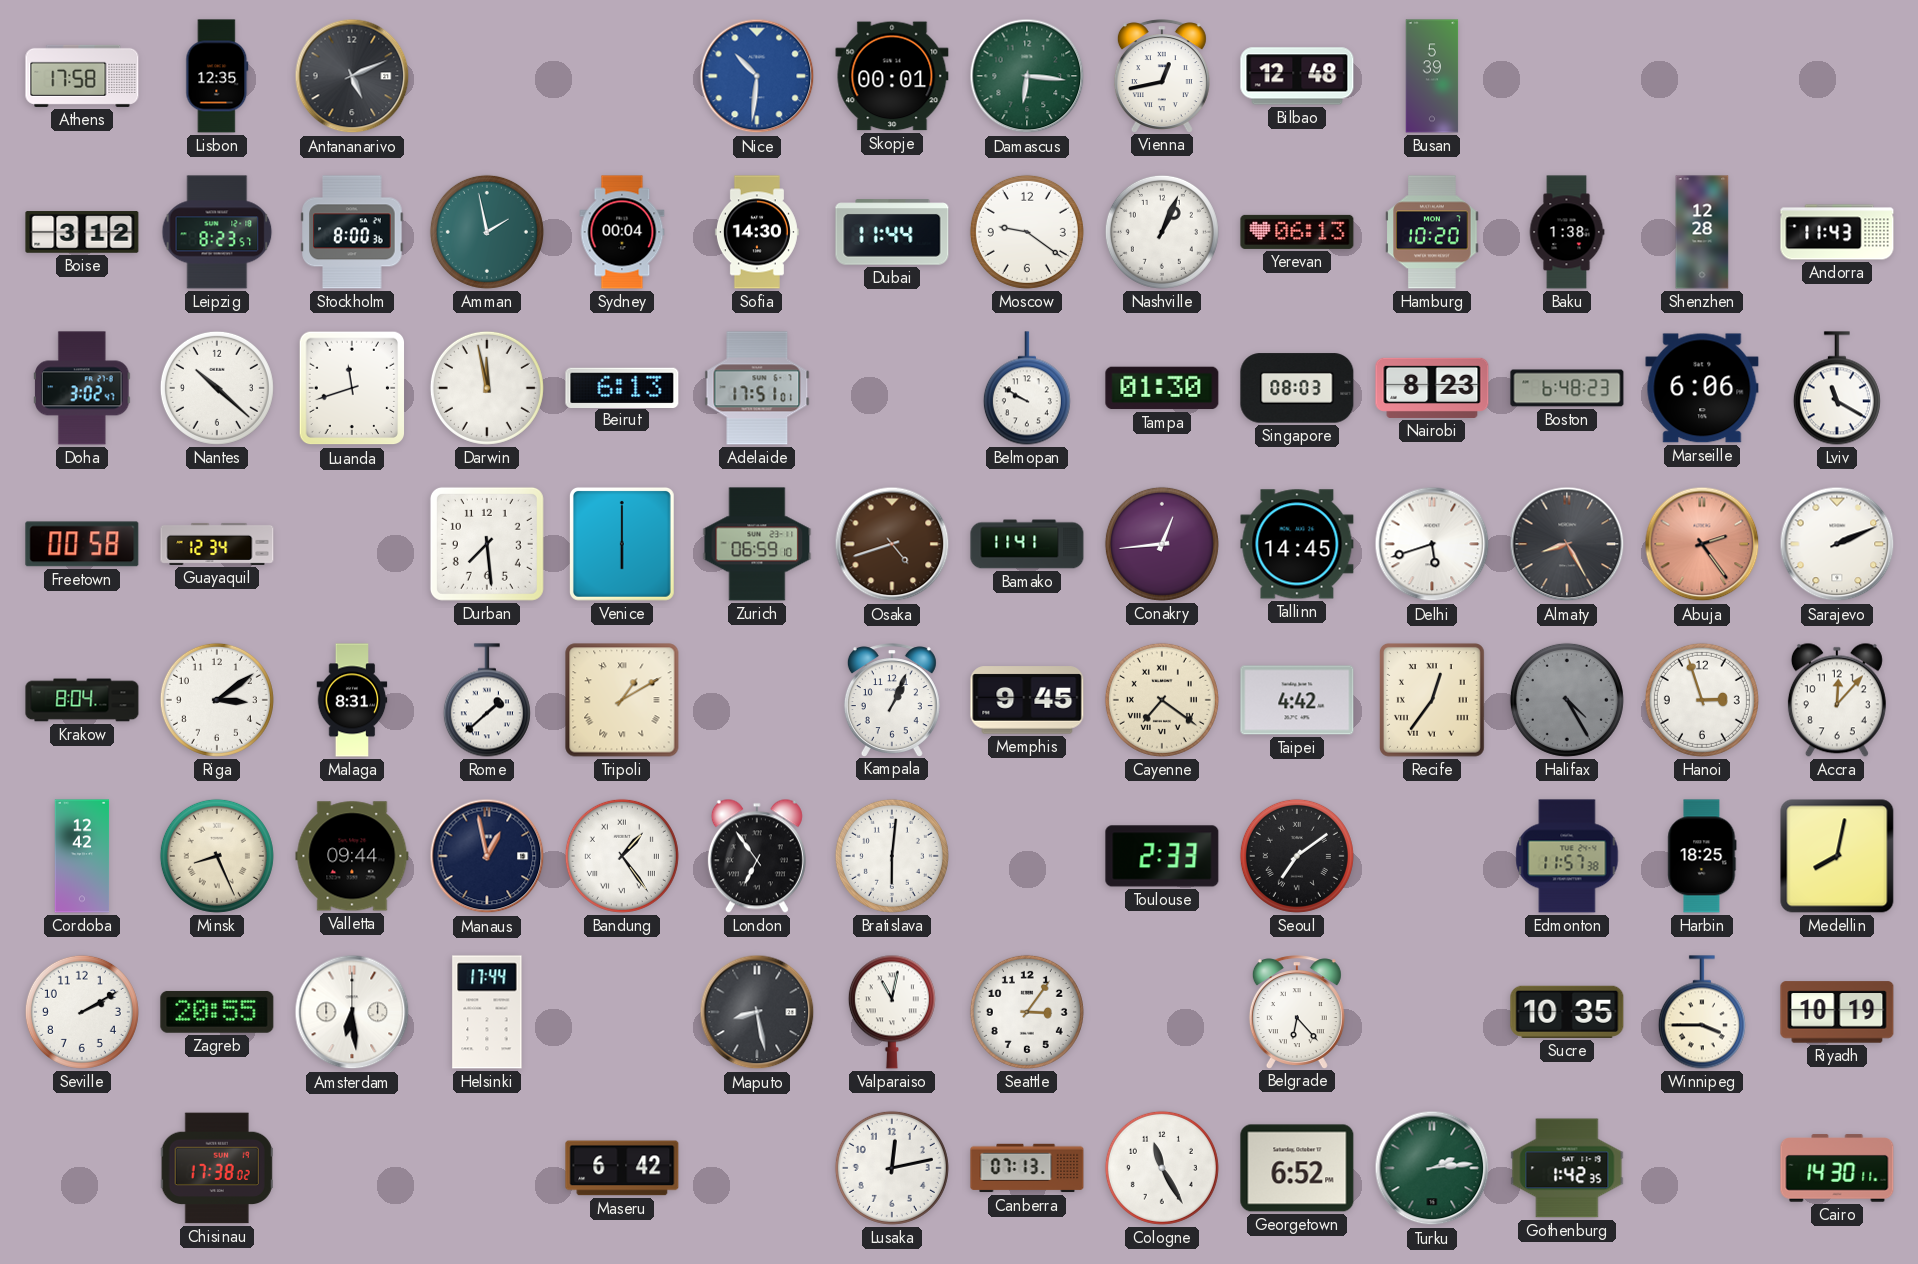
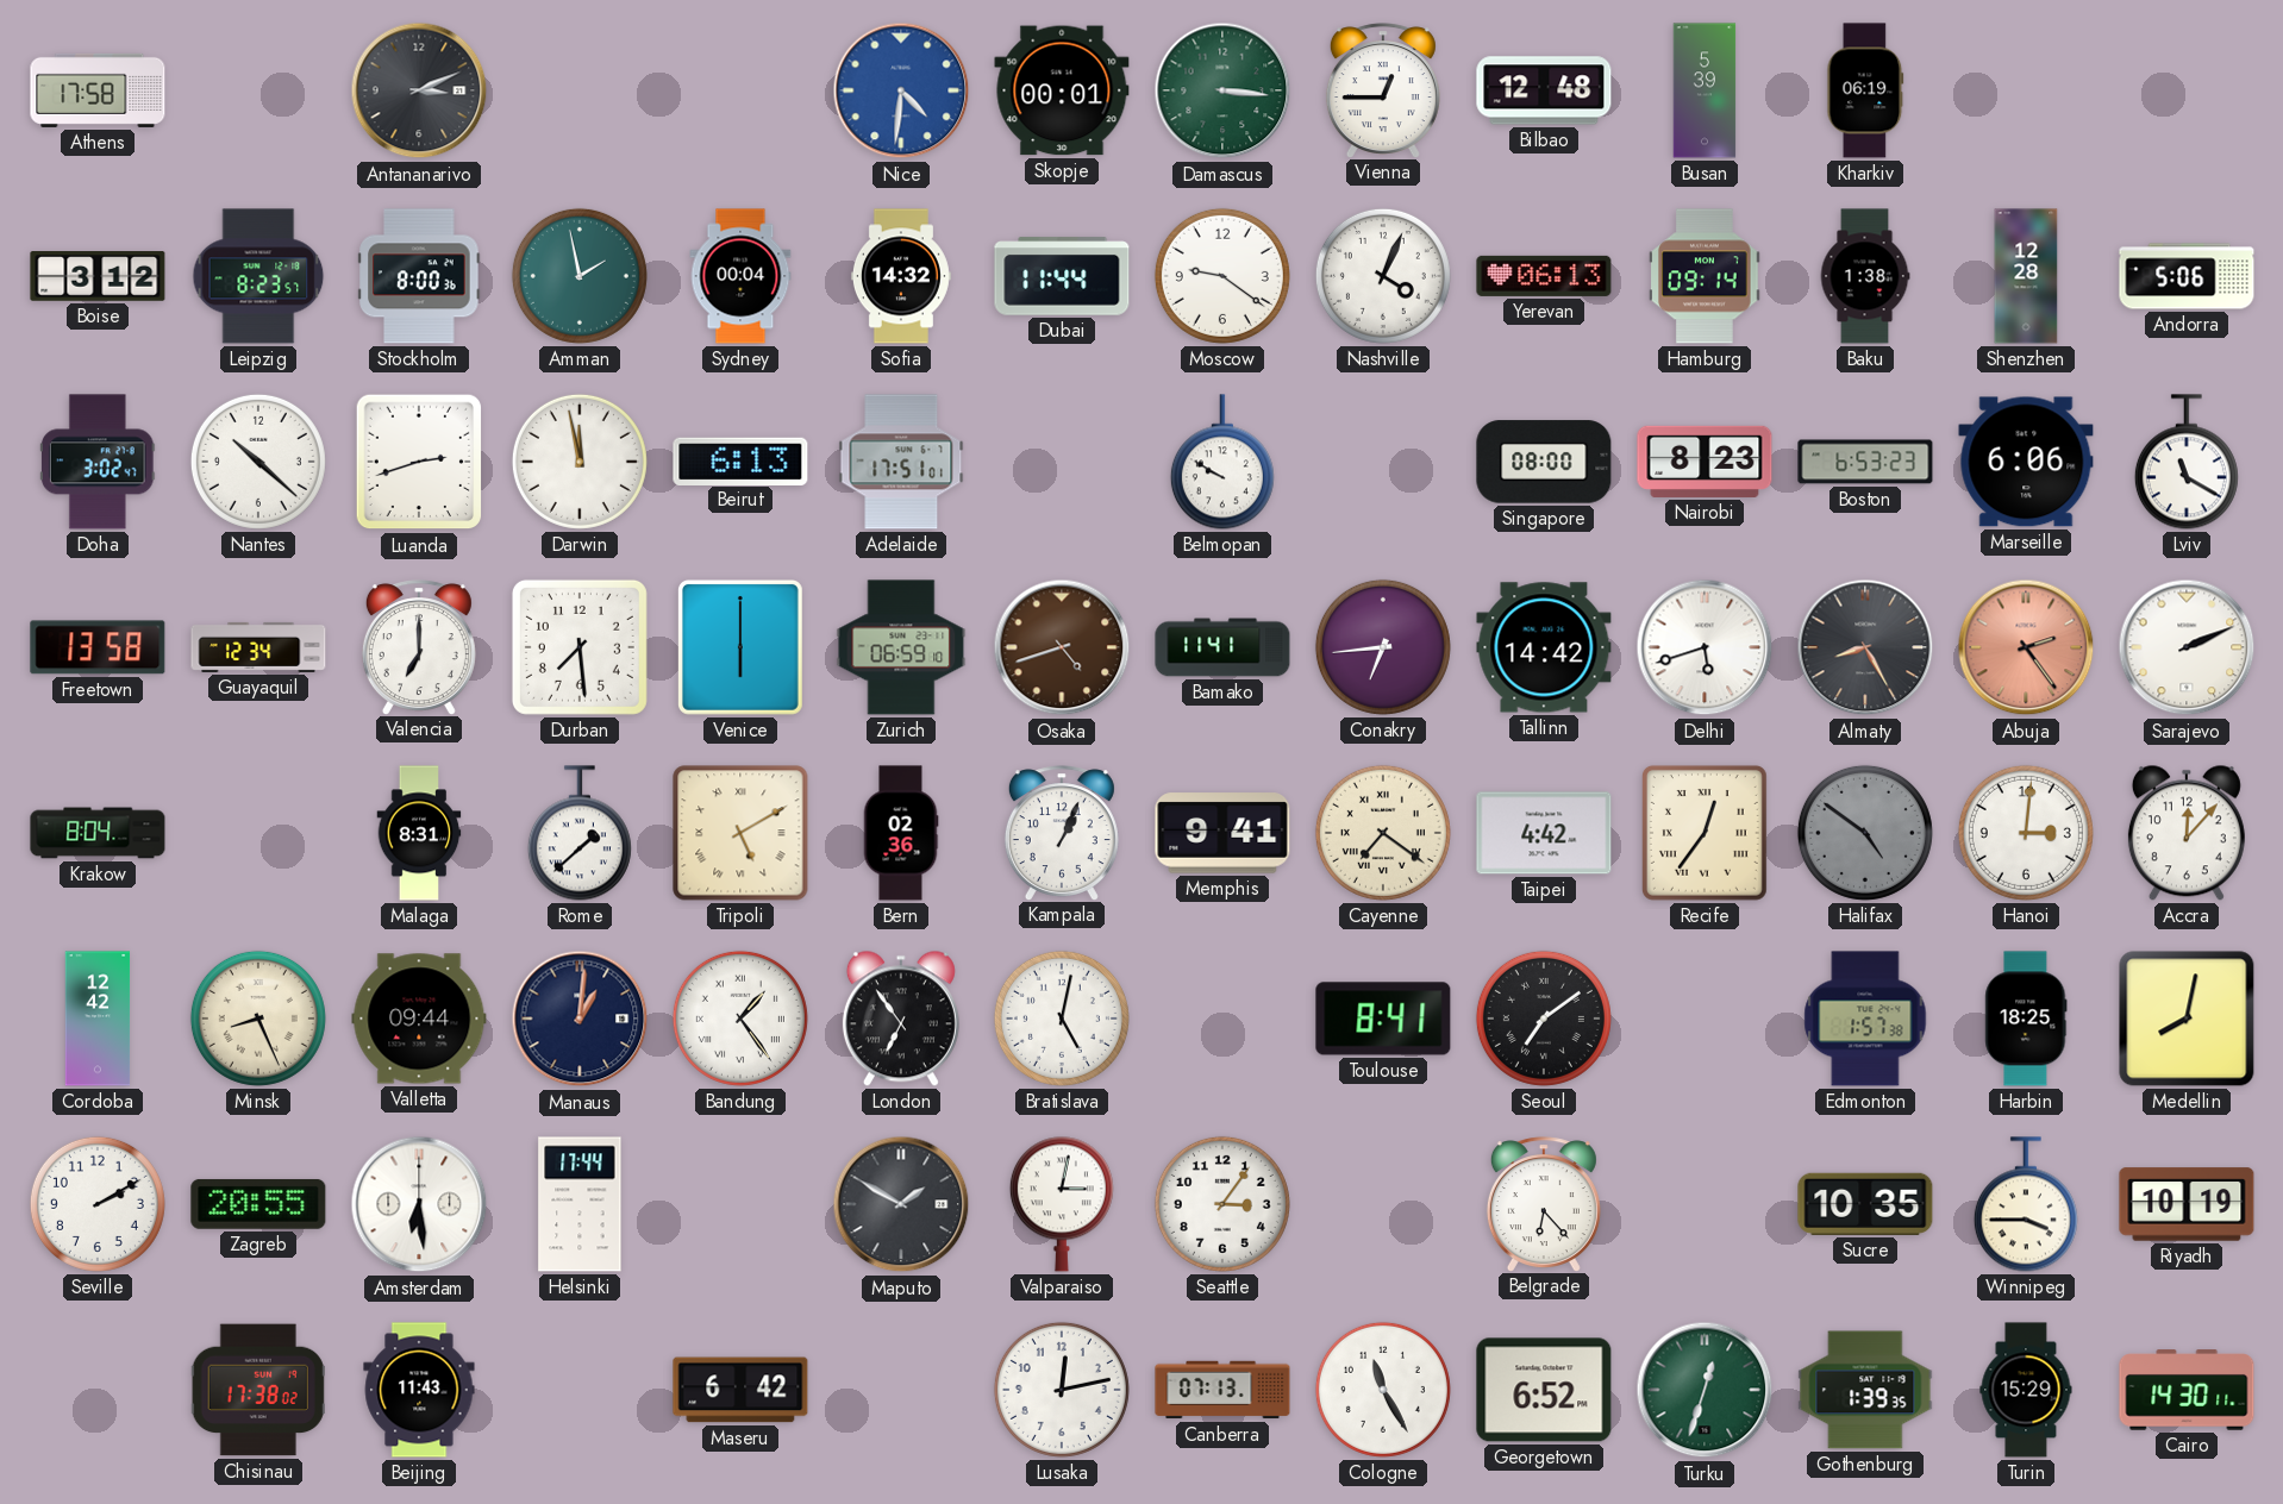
Lisbon: 12:35 -> none (217, 76)
Antananarivo: 5:11 -> 3:11 (419, 90)
Nice: 10:31 -> 4:31 (901, 90)
Damascus: 6:16 -> 3:16 (1222, 90)
Vienna: 12:43 -> 12:45 (1383, 90)
Kharkiv: none -> 06:19 (1865, 90)
Sofia: 14:30 -> 14:32 (901, 276)
Nashville: 1:04 -> 4:04 (1383, 276)
Hamburg: 10:20 -> 09:14 (1705, 276)
Andorra: 11:43 -> 5:06 (2187, 276)
Luanda: 11:42 -> 2:42 (419, 462)
Tampa: 01:30 -> none (1162, 388)
Singapore: 08:03 -> 08:00 (1544, 462)
Boston: 6:48 -> 6:53 (1865, 462)
Freetown: 00:58 -> 13:58 (98, 647)
Valencia: none -> 7:00 (419, 647)
Conakry: 12:44 -> 6:44 (1383, 647)
Tallinn: 14:45 -> 14:42 (1544, 647)
Riga: 3:09 -> none (217, 700)
Tripoli: 1:10 -> 5:10 (740, 833)
Bern: none -> 02:36 (901, 833)
Memphis: 9:45 -> 9:41 (1222, 833)
Halifax: 4:25 -> 4:51 (1865, 833)
Hanoi: 2:57 -> 3:01 (2026, 833)
Manaus: 12:58 -> 1:01 (580, 1019)
Bratislava: 6:01 -> 5:02 (1062, 1019)
Toulouse: 2:33 -> 8:41 (1383, 1019)
Edmonton: 11:57 -> 1:57 (1865, 1019)
Maputo: 8:28 -> 1:50 (901, 1204)
Valparaiso: 11:02 -> 3:02 (1062, 1204)
Beijing: none -> 11:43 (419, 1390)
Turku: 2:14 -> 12:33 (1705, 1390)
Gothenburg: 1:42 -> 1:39 (1865, 1390)
Turin: none -> 15:29 (2026, 1390)
